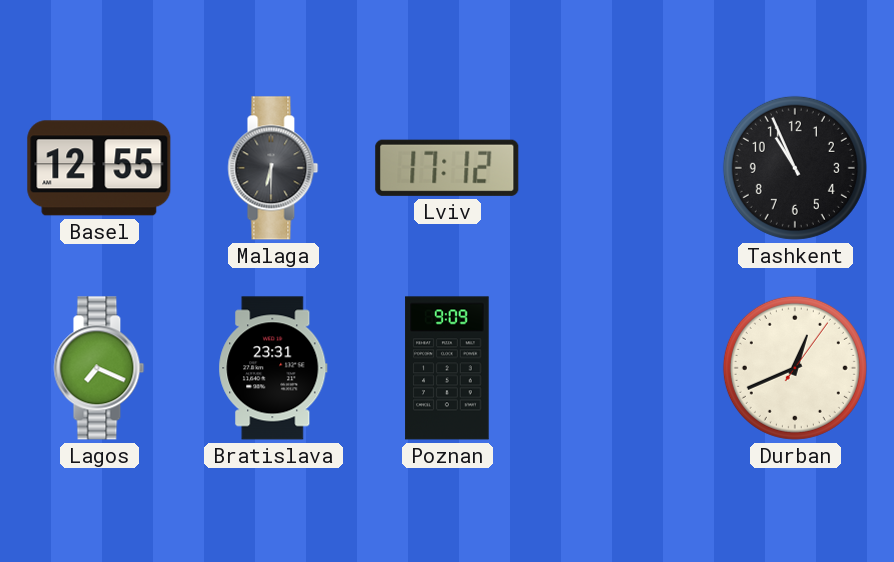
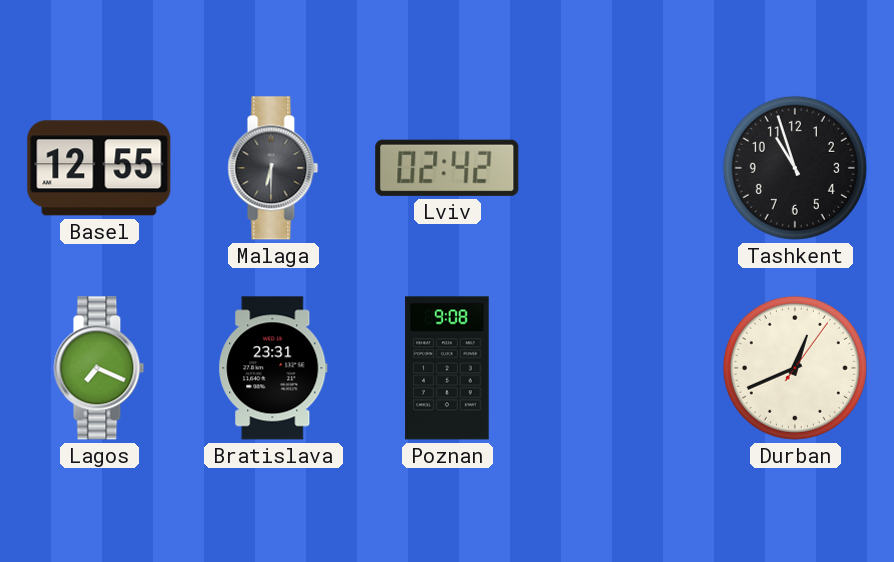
Lviv: 17:12 -> 02:42 (447, 168)
Tashkent: 10:56 -> 10:57 (795, 168)
Poznan: 9:09 -> 9:08 (447, 368)
